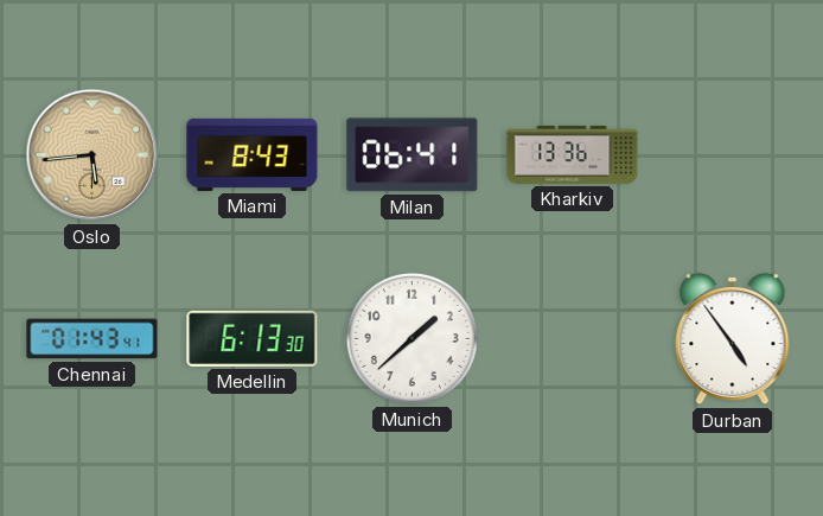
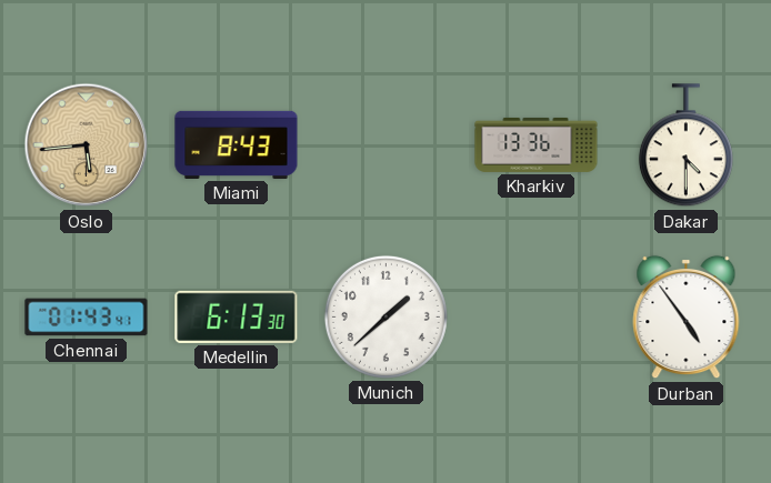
Milan: 06:41 -> none (413, 155)
Dakar: none -> 4:30 (685, 145)
